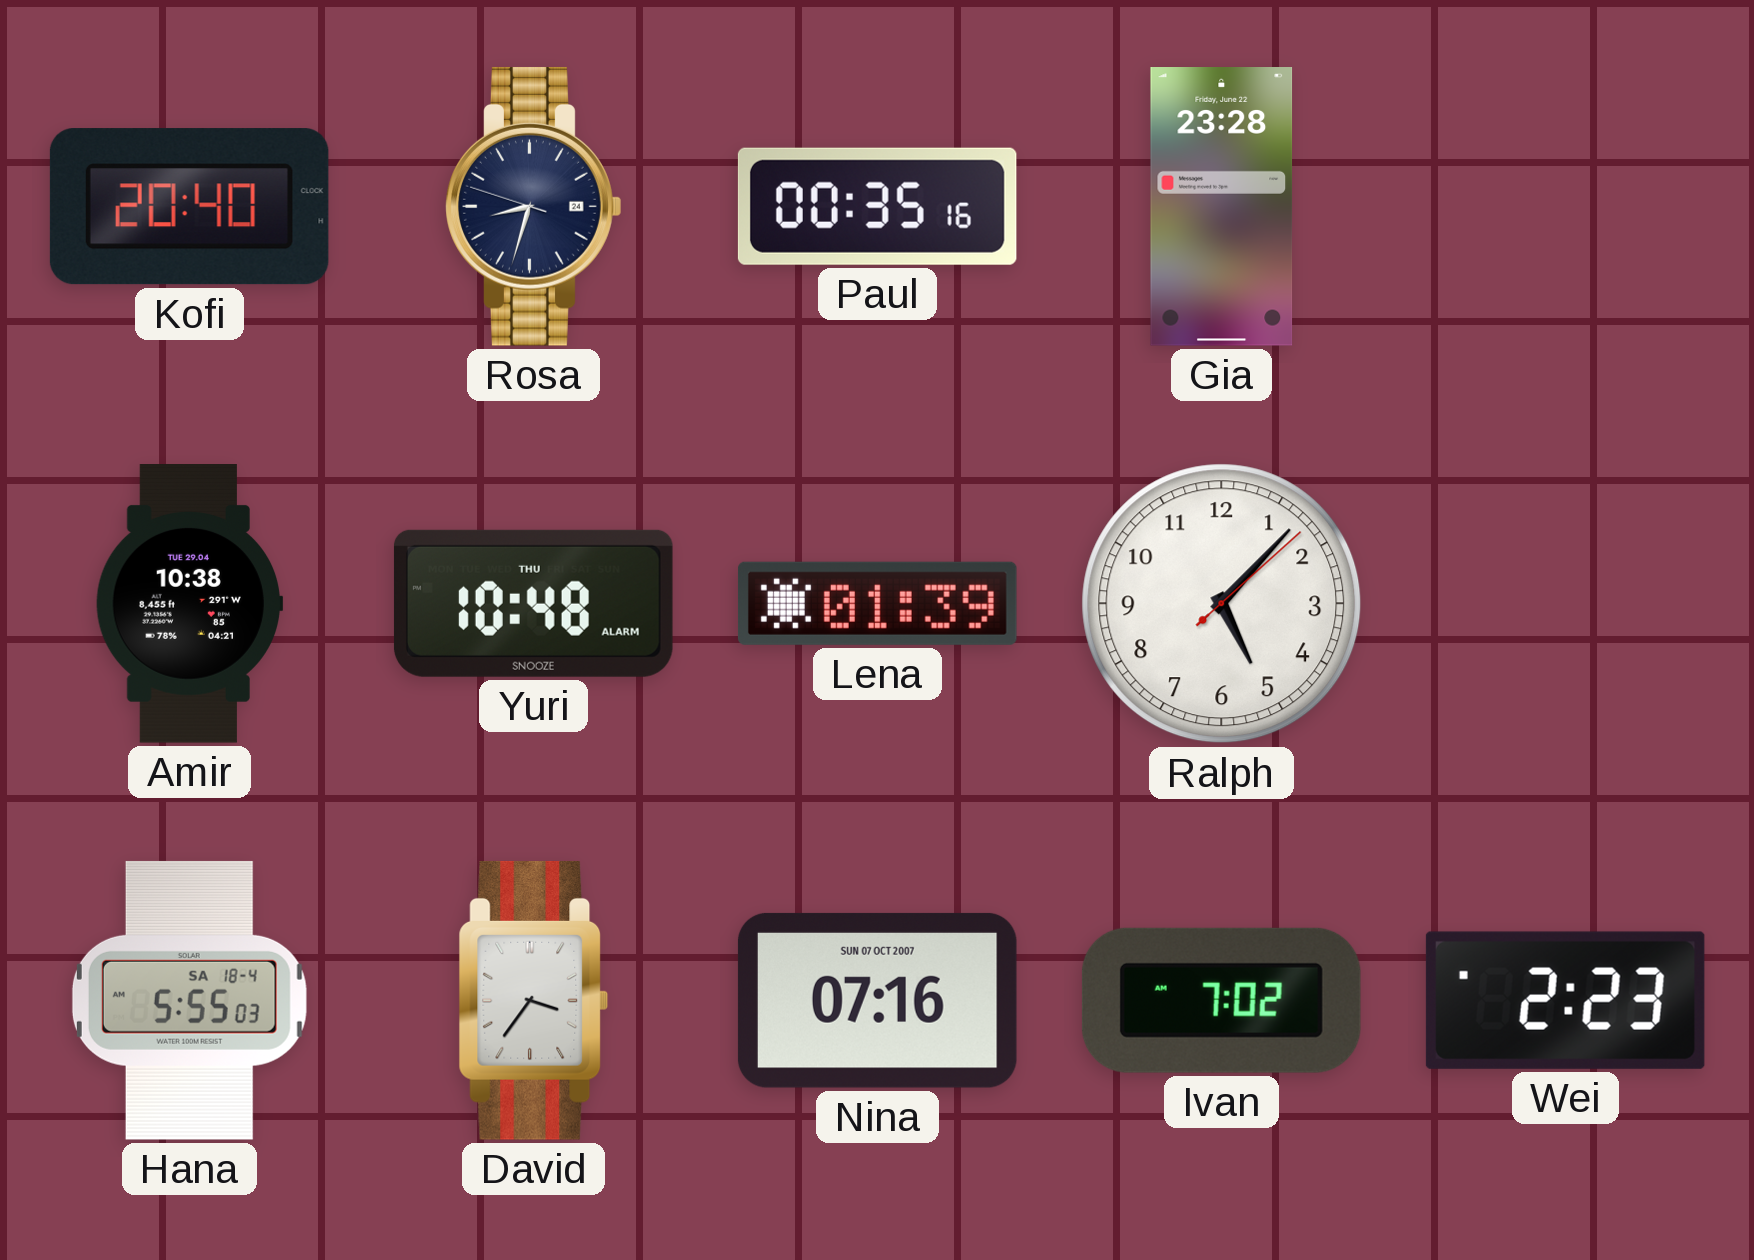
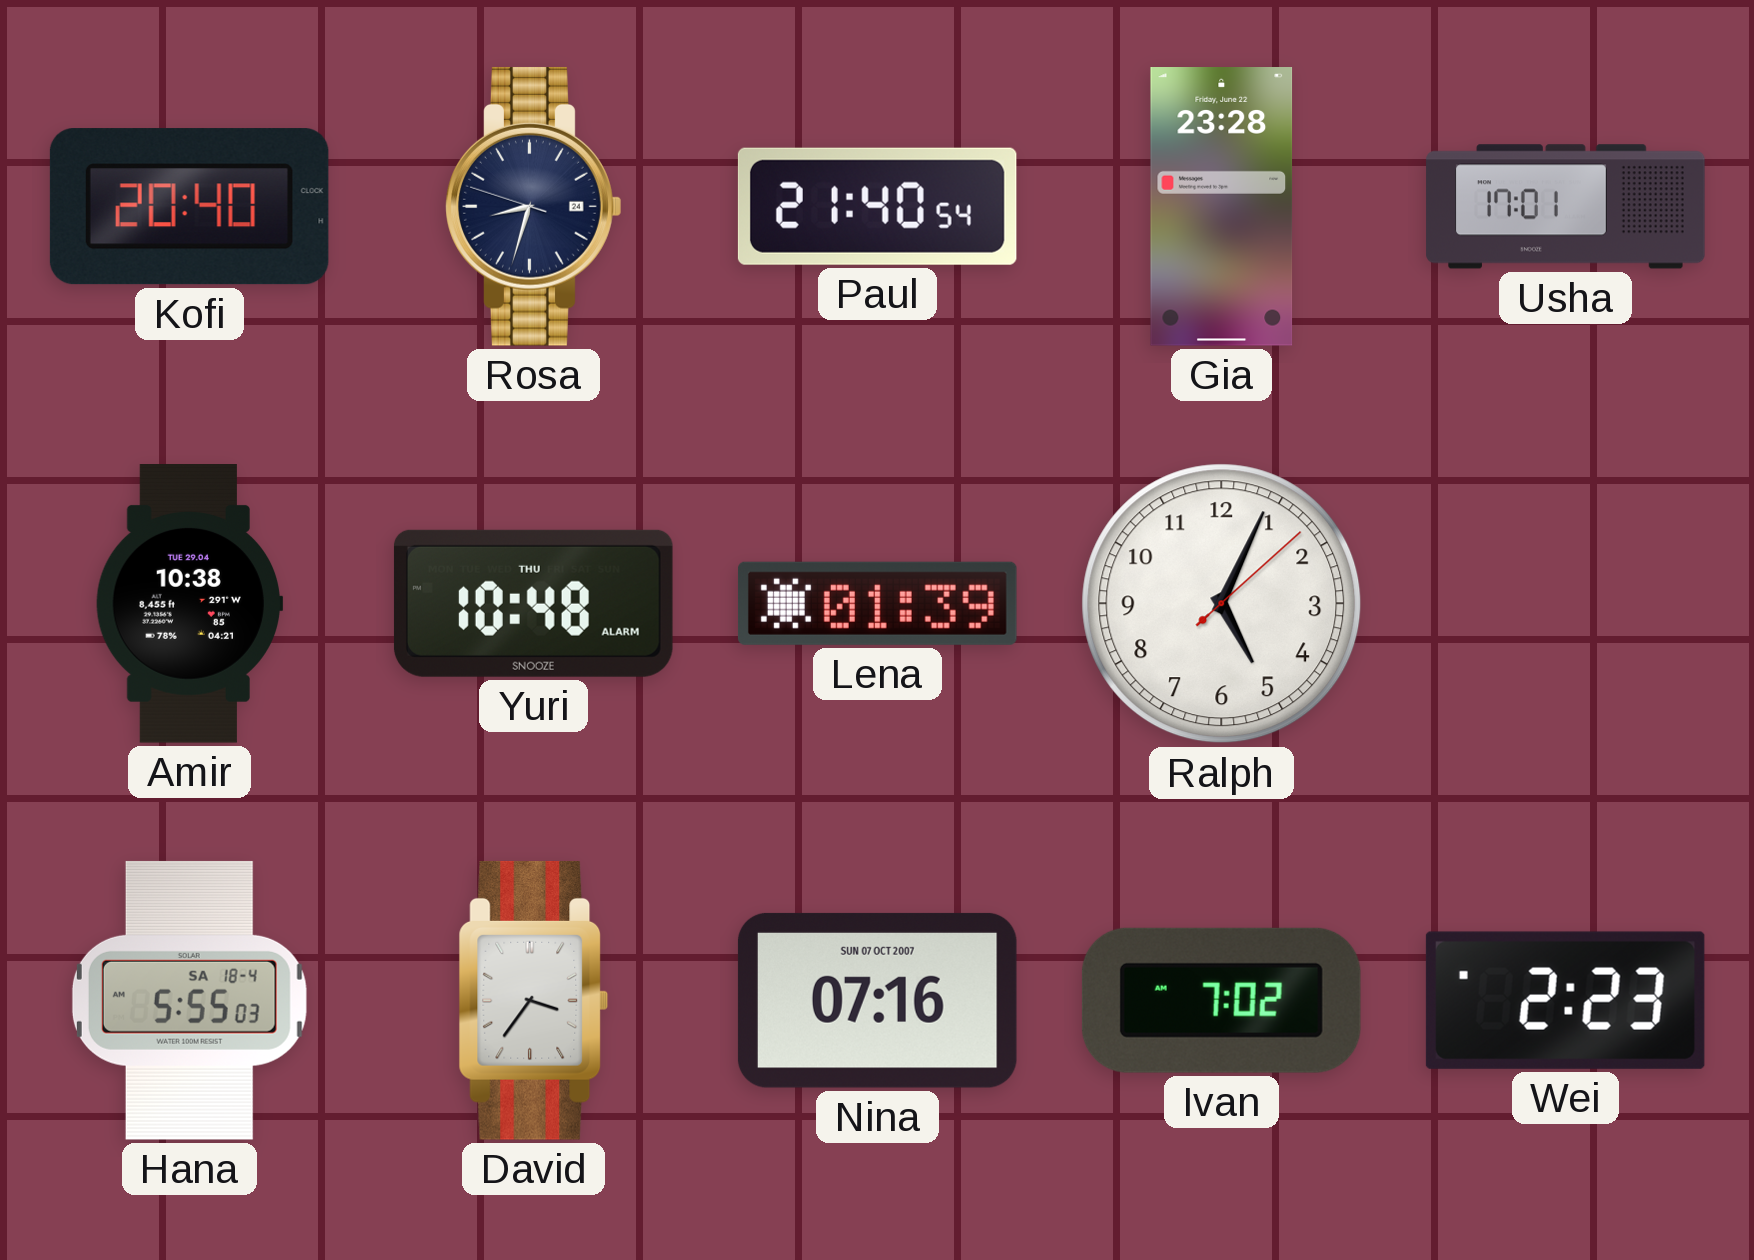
Paul: 00:35 -> 21:40 (877, 206)
Usha: none -> 17:01 (1566, 207)
Ralph: 5:07 -> 5:04 (1222, 604)
